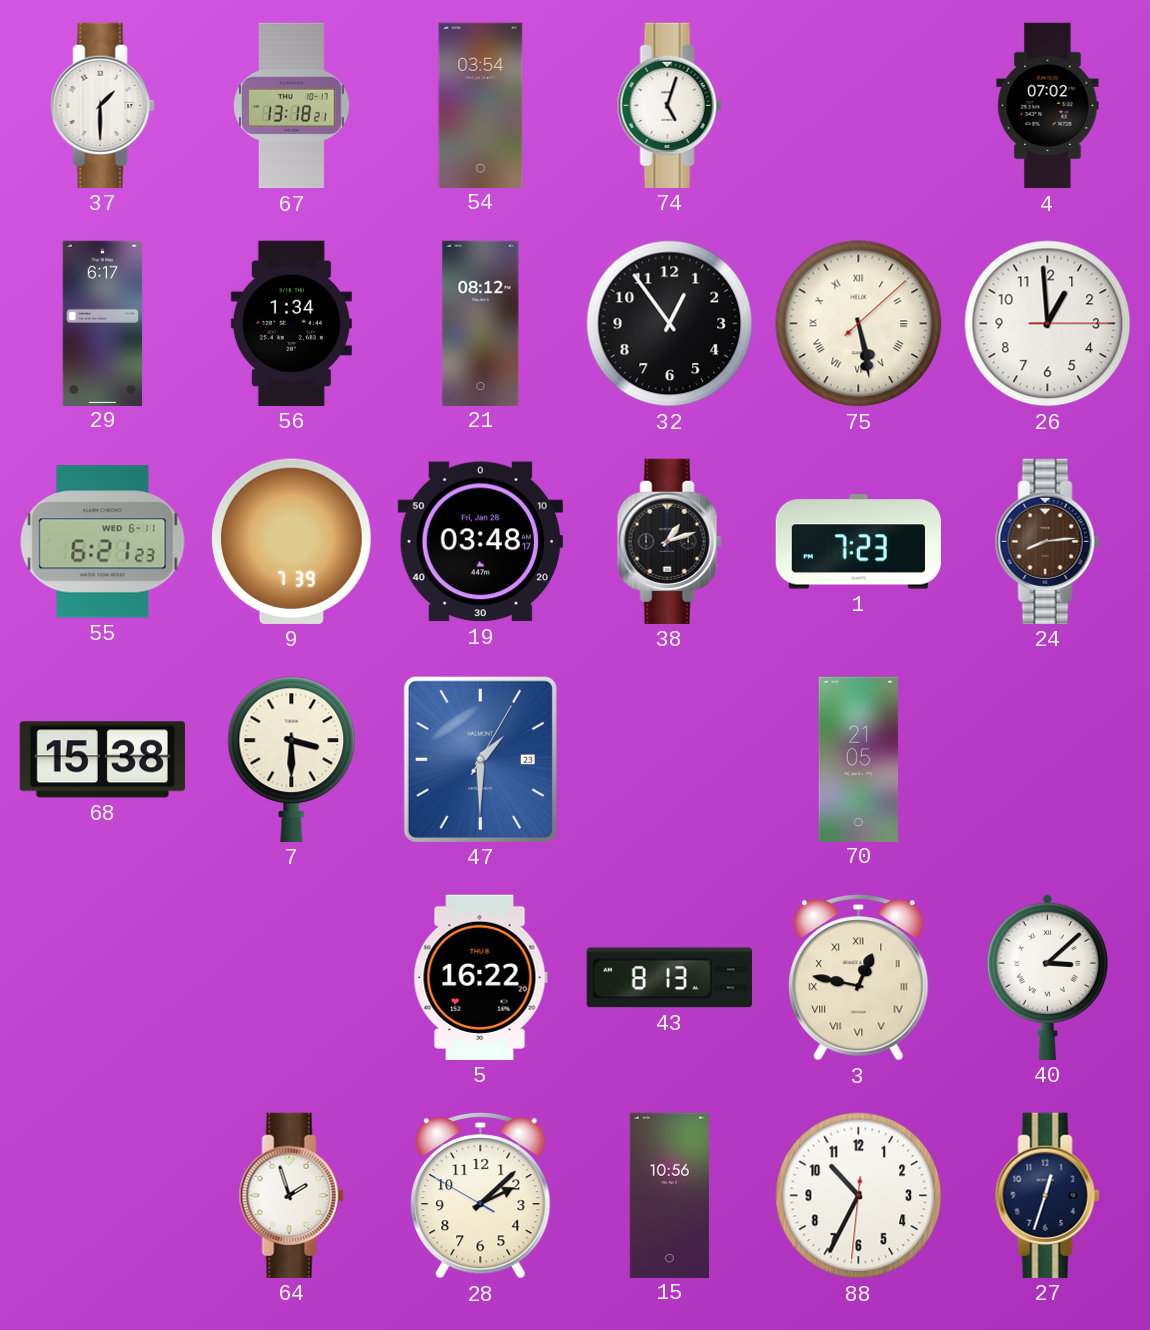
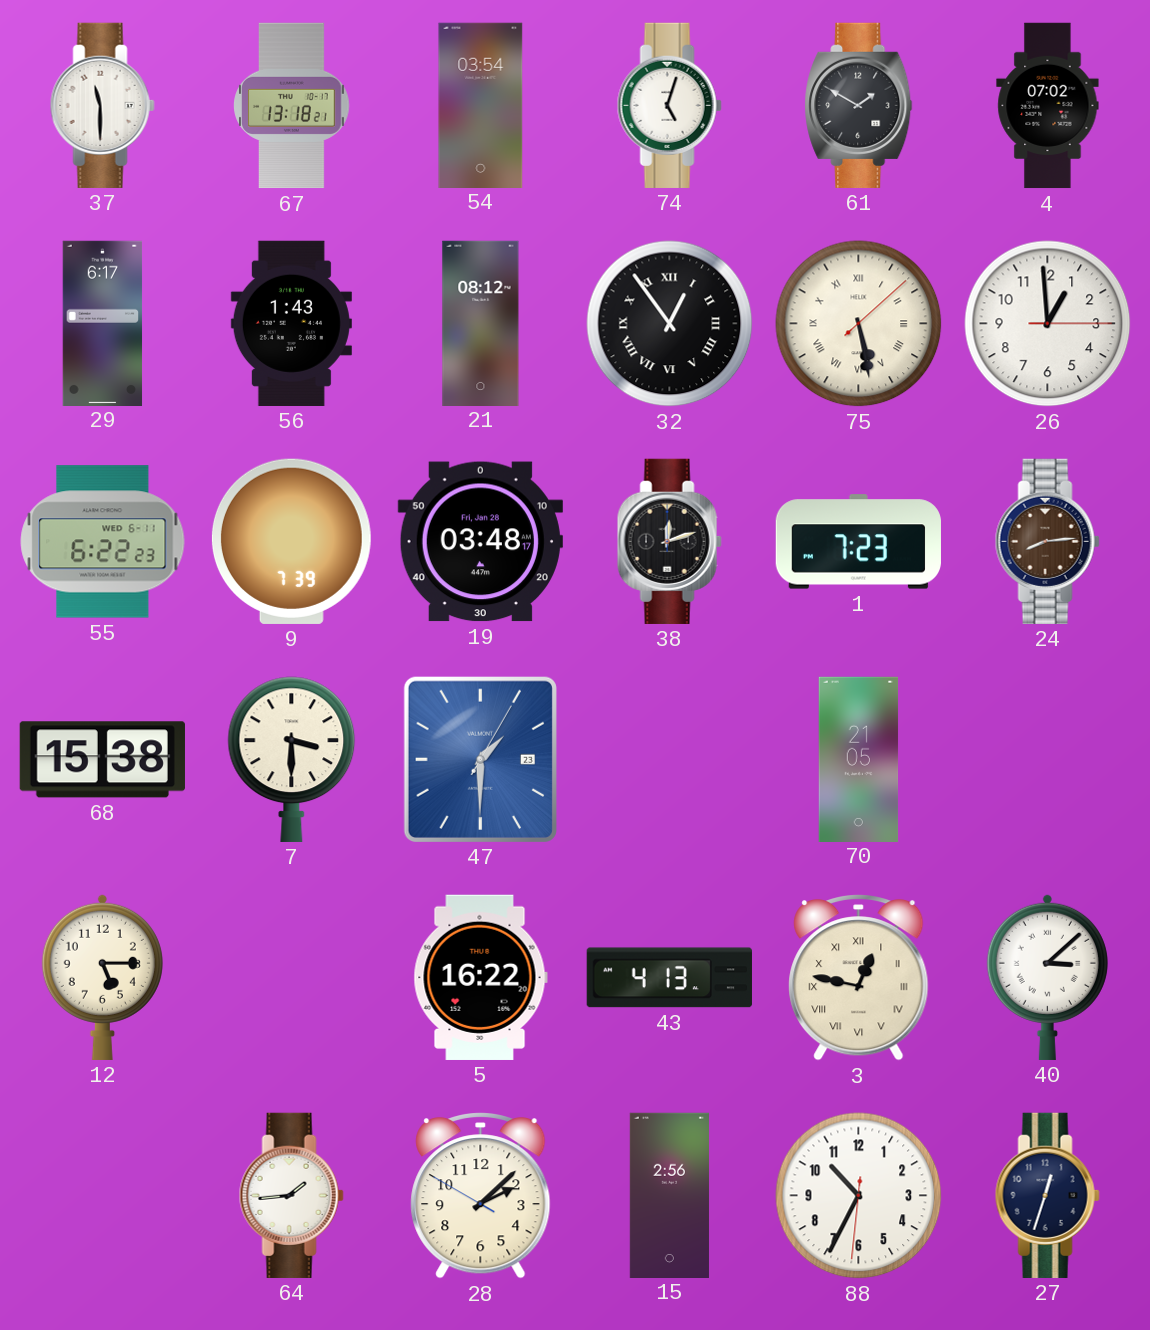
37: 1:30 -> 11:30 (102, 105)
61: none -> 1:50 (859, 105)
56: 1:34 -> 1:43 (291, 323)
32 numerals: Arabic -> Roman (670, 324)
55: 6:21 -> 6:22 (103, 542)
38: 1:12 -> 12:12 (669, 541)
12: none -> 5:15 (102, 977)
43: 8:13 -> 4:13 (669, 978)
64: 1:57 -> 1:44 (291, 1195)
15: 10:56 -> 2:56 (669, 1195)
